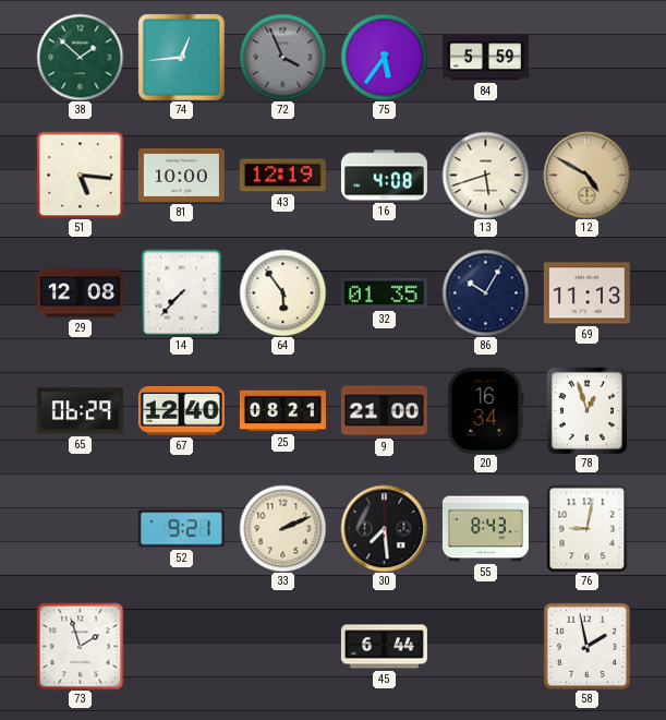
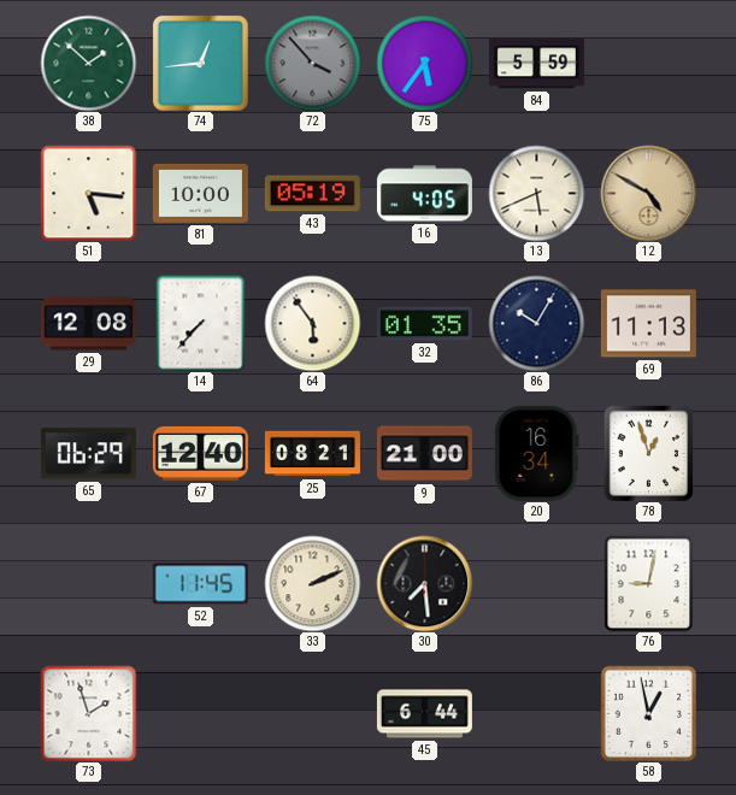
72: 3:56 -> 3:53 (312, 63)
43: 12:19 -> 05:19 (312, 194)
16: 4:08 -> 4:05 (424, 194)
13: 5:42 -> 5:41 (536, 193)
52: 9:21 -> 11:45 (200, 584)
55: 8:43 -> none (485, 529)
58: 1:58 -> 12:58 (648, 713)
